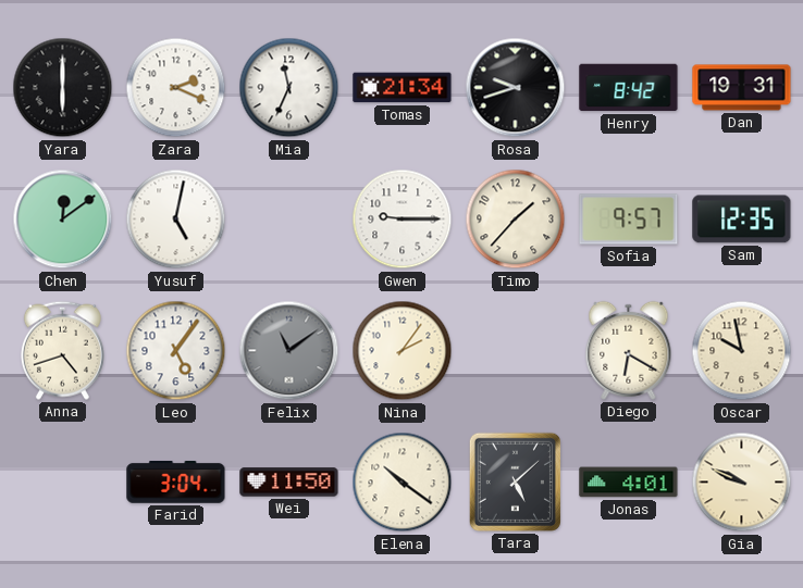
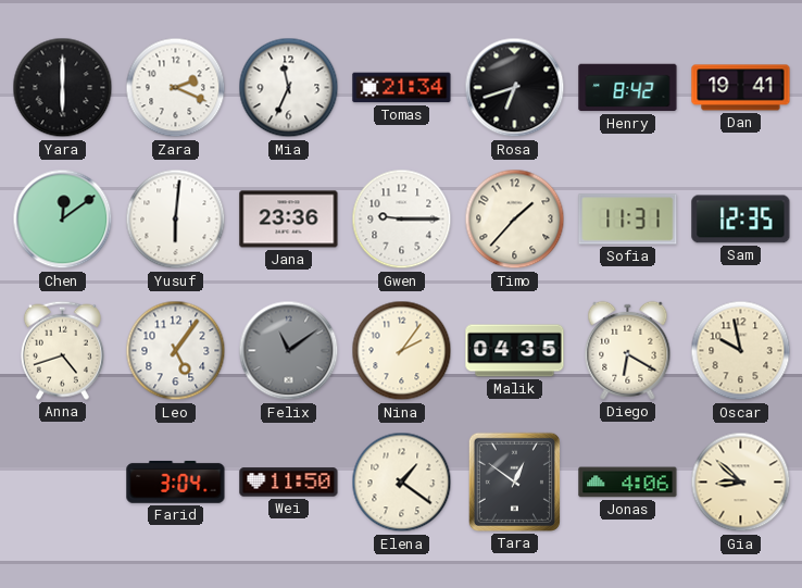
Rosa: 9:42 -> 6:42 (515, 88)
Dan: 19:31 -> 19:41 (741, 88)
Yusuf: 5:02 -> 6:01 (176, 220)
Jana: none -> 23:36 (289, 220)
Sofia: 9:57 -> 11:31 (628, 220)
Malik: none -> 04:35 (515, 351)
Elena: 10:21 -> 1:21 (402, 483)
Tara: 5:08 -> 12:51 (514, 481)
Jonas: 4:01 -> 4:06 (628, 483)
Gia: 9:49 -> 8:52 (741, 483)
